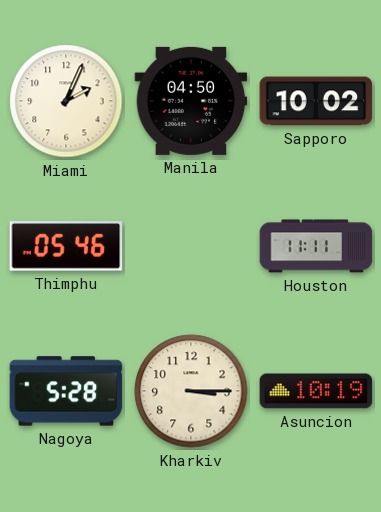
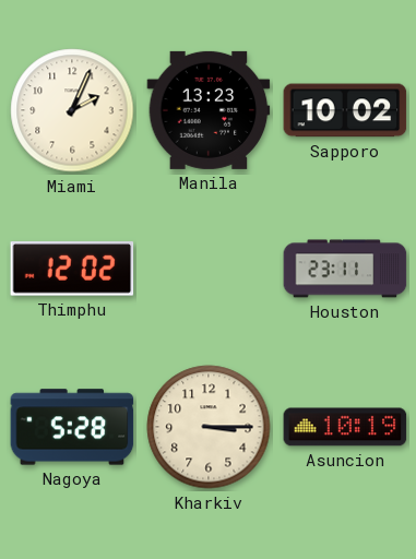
Manila: 04:50 -> 13:23 (209, 110)
Thimphu: 05:46 -> 12:02 (72, 269)
Houston: 11:11 -> 23:11 (345, 269)
